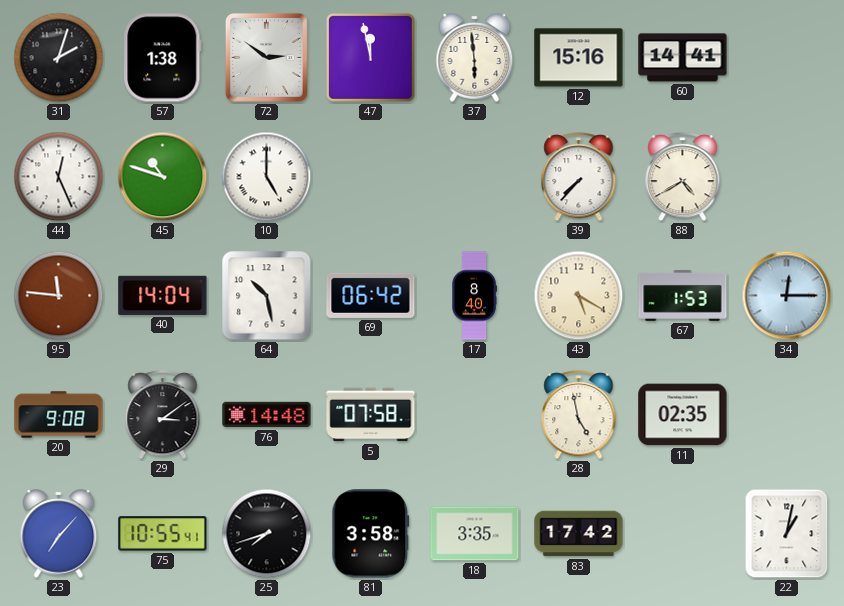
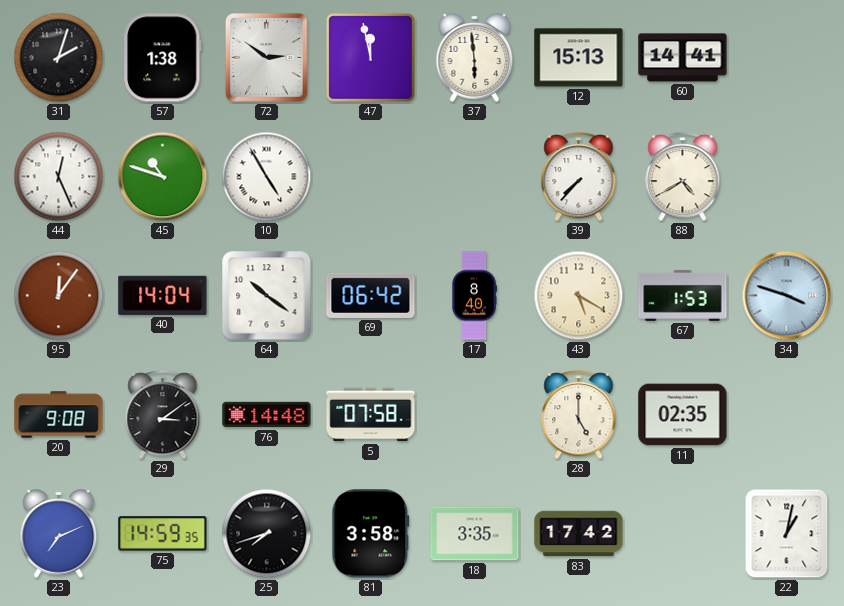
12: 15:16 -> 15:13 (579, 58)
10: 5:00 -> 4:55 (267, 177)
95: 11:46 -> 12:06 (59, 296)
64: 10:28 -> 10:21 (267, 296)
34: 12:15 -> 3:48 (787, 296)
28: 4:58 -> 5:00 (579, 415)
23: 7:07 -> 7:11 (59, 534)
75: 10:55 -> 14:59 (163, 534)
